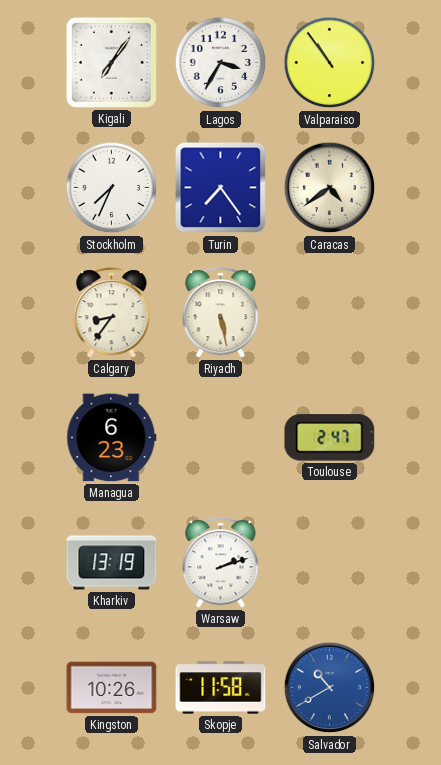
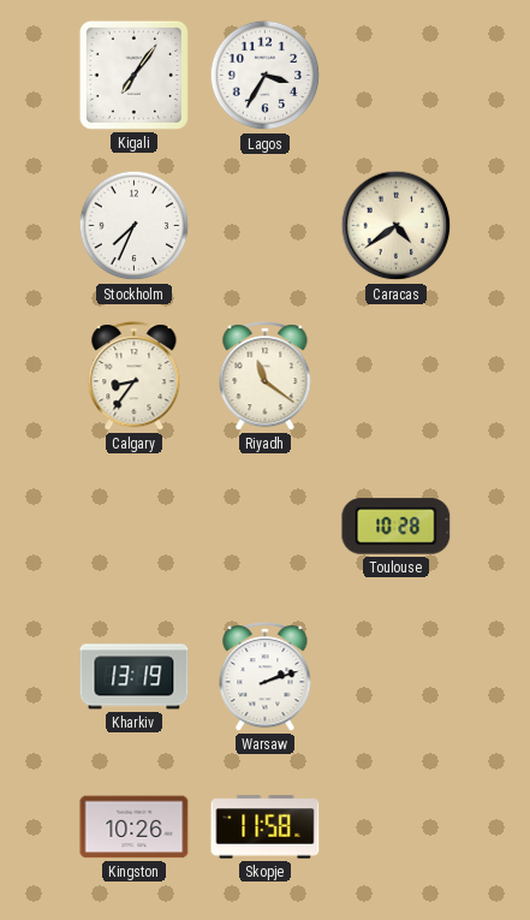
Valparaiso: 10:54 -> none (330, 63)
Turin: 7:24 -> none (221, 188)
Riyadh: 5:28 -> 11:21 (266, 376)
Managua: 6:23 -> none (112, 438)
Toulouse: 2:47 -> 10:28 (397, 527)
Salvador: 10:40 -> none (330, 688)
